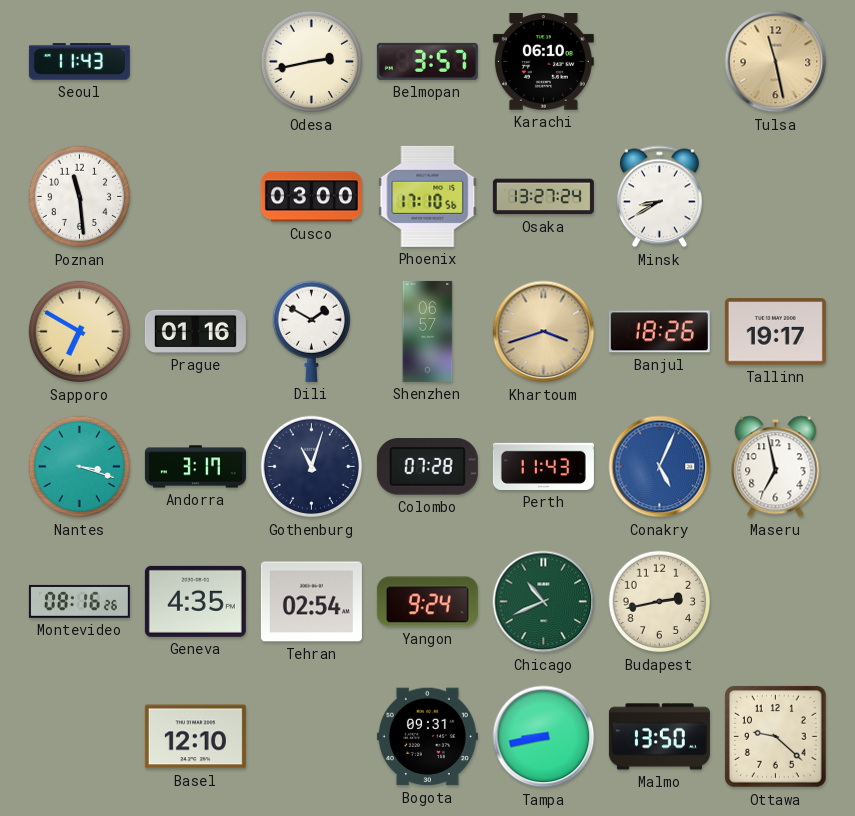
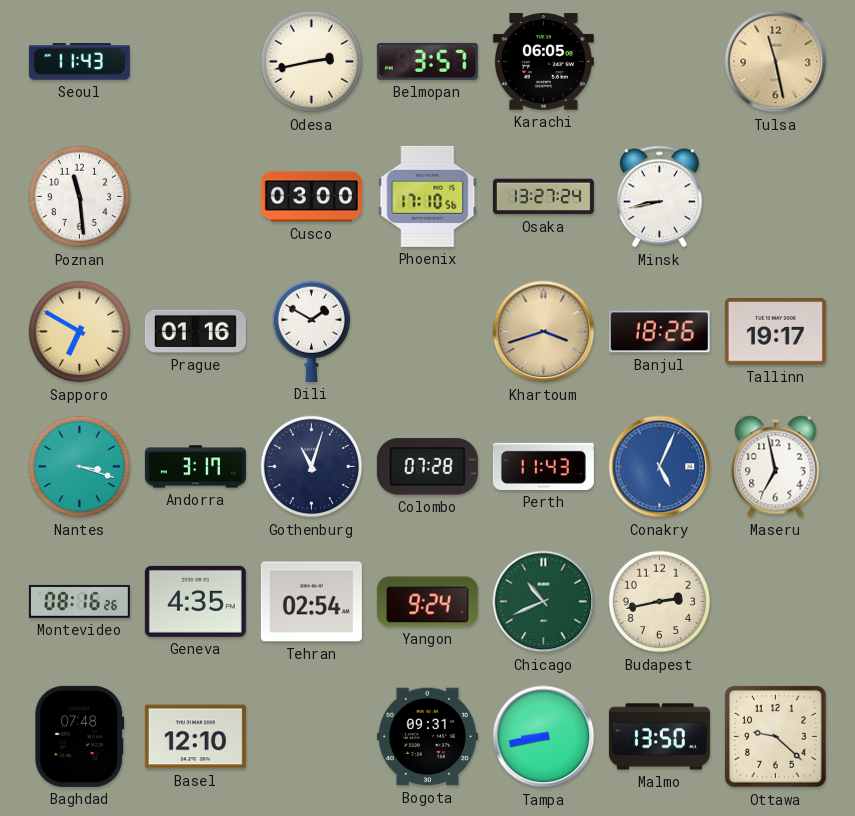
Karachi: 06:10 -> 06:05 (543, 62)
Minsk: 8:40 -> 8:43 (660, 197)
Shenzhen: 06:57 -> none (428, 331)
Baghdad: none -> 07:48 (80, 736)
